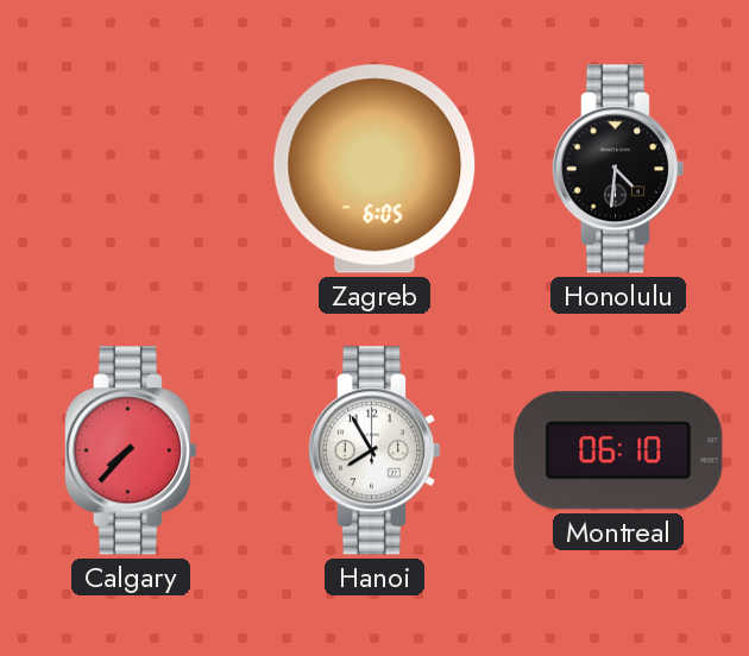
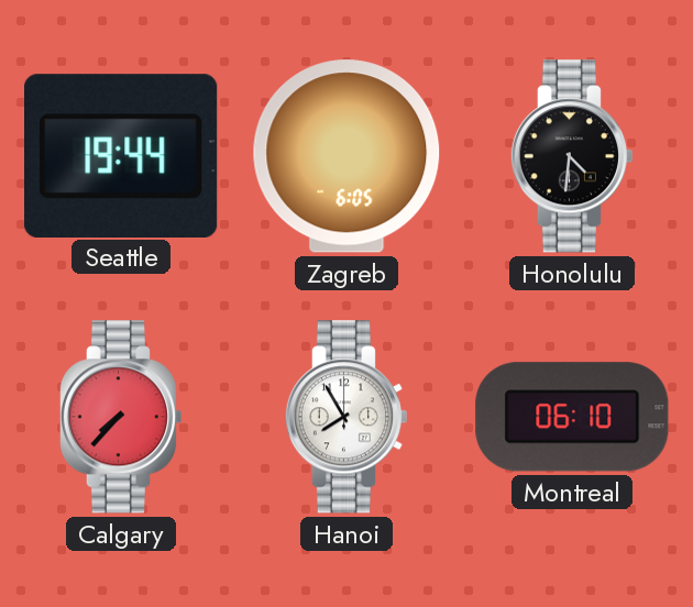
Seattle: none -> 19:44 (121, 155)
